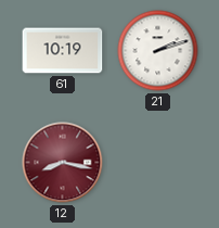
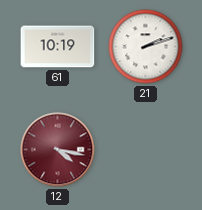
12: 8:17 -> 4:17 (58, 150)
